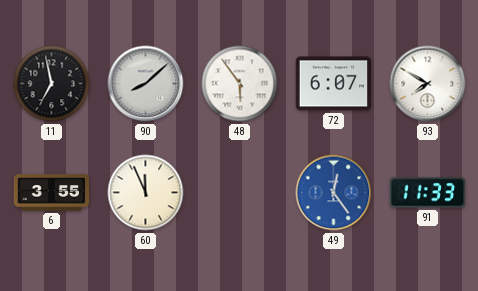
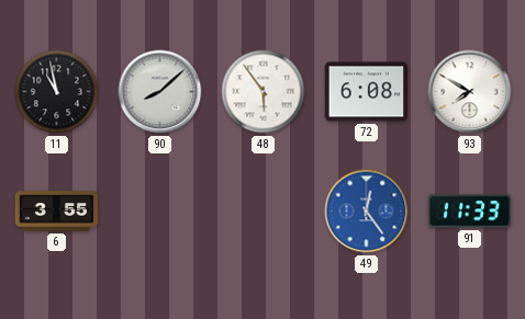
11: 6:58 -> 10:58 (57, 92)
72: 6:07 -> 6:08 (367, 92)
60: 11:56 -> none (146, 193)
